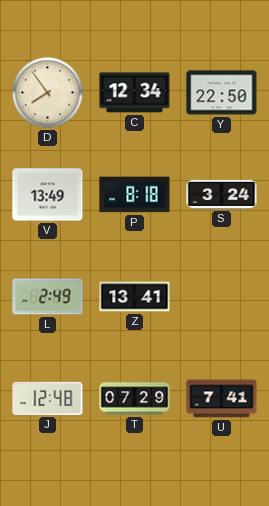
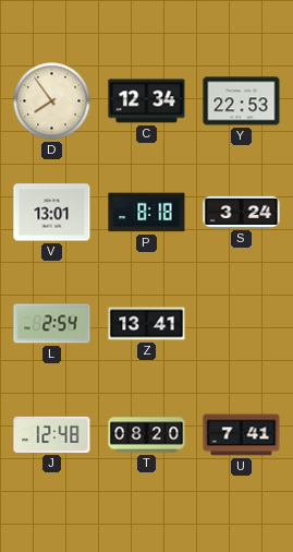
Y: 22:50 -> 22:53 (242, 101)
V: 13:49 -> 13:01 (52, 213)
L: 2:49 -> 2:54 (52, 324)
T: 07:29 -> 08:20 (147, 435)
